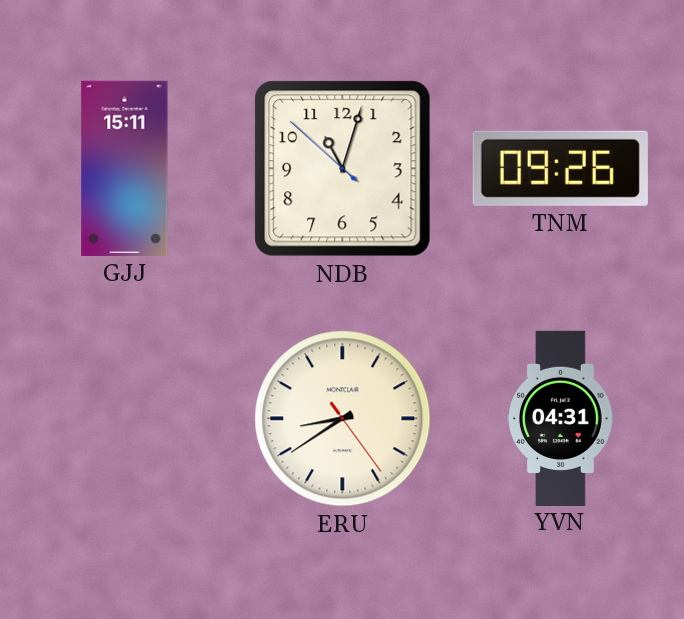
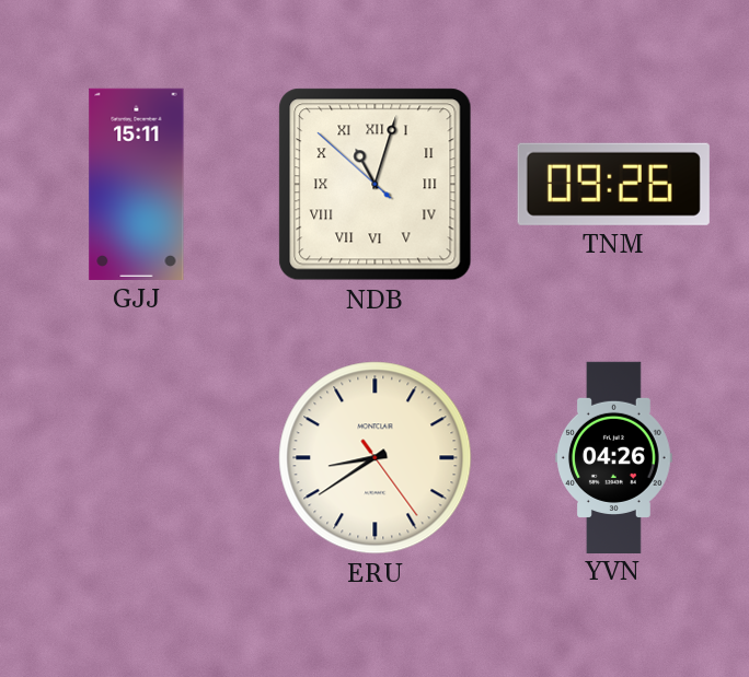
NDB numerals: Arabic -> Roman (376, 185)
YVN: 04:31 -> 04:26 (614, 457)
